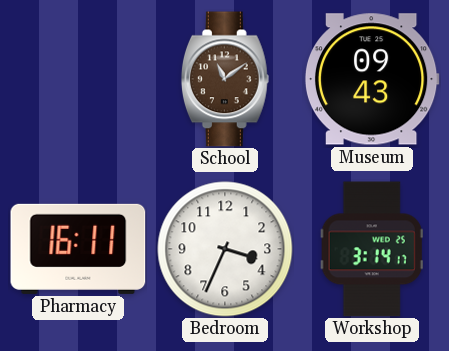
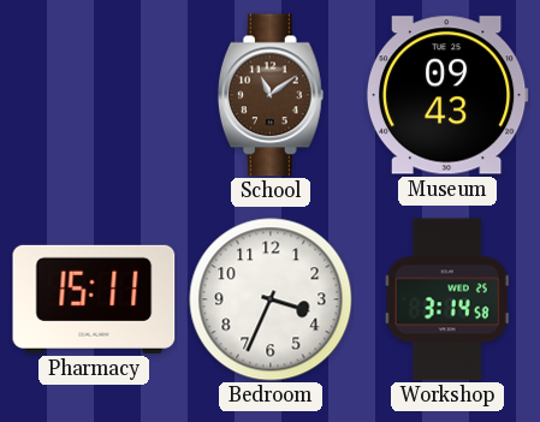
Pharmacy: 16:11 -> 15:11 (94, 299)
Workshop: 3:14:17 -> 3:14:58 (447, 299)
